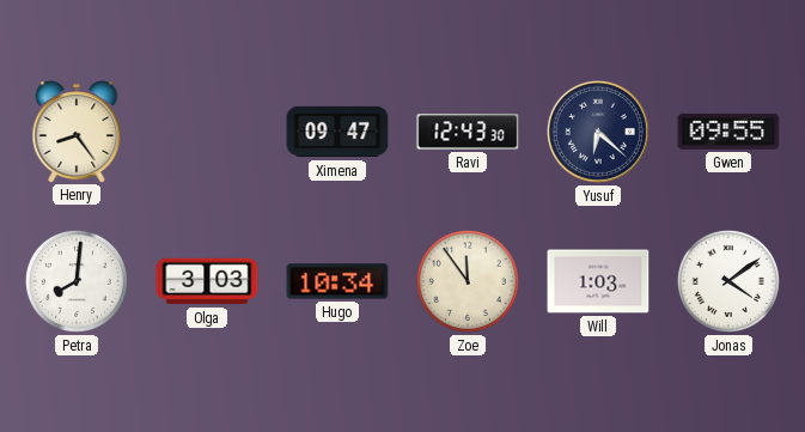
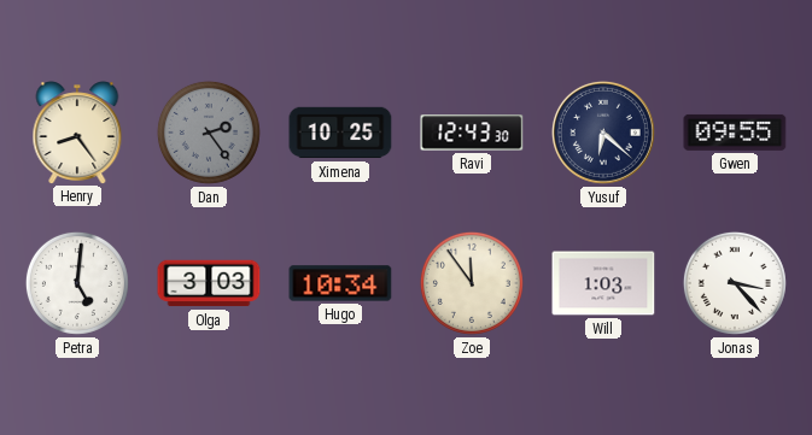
Dan: none -> 2:24 (209, 133)
Ximena: 09:47 -> 10:25 (340, 133)
Petra: 8:01 -> 5:01 (77, 283)
Jonas: 4:09 -> 3:23 (735, 283)
